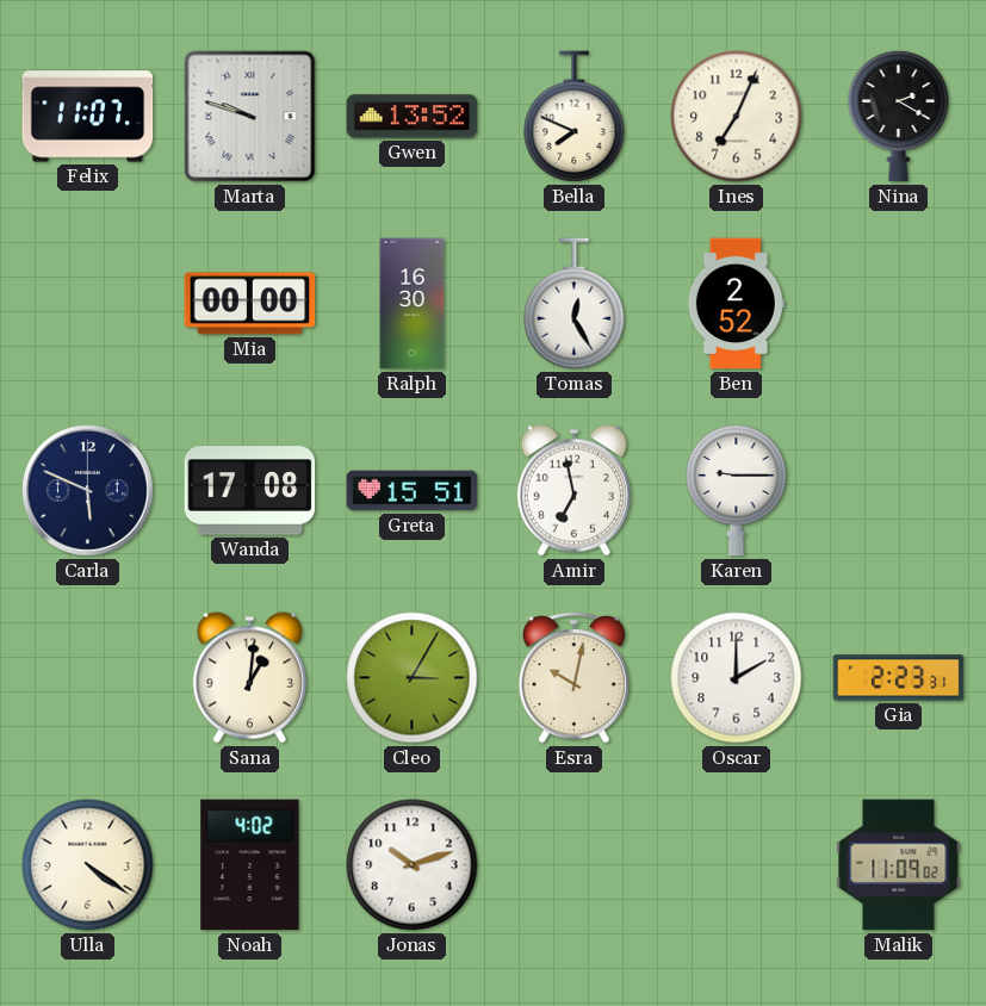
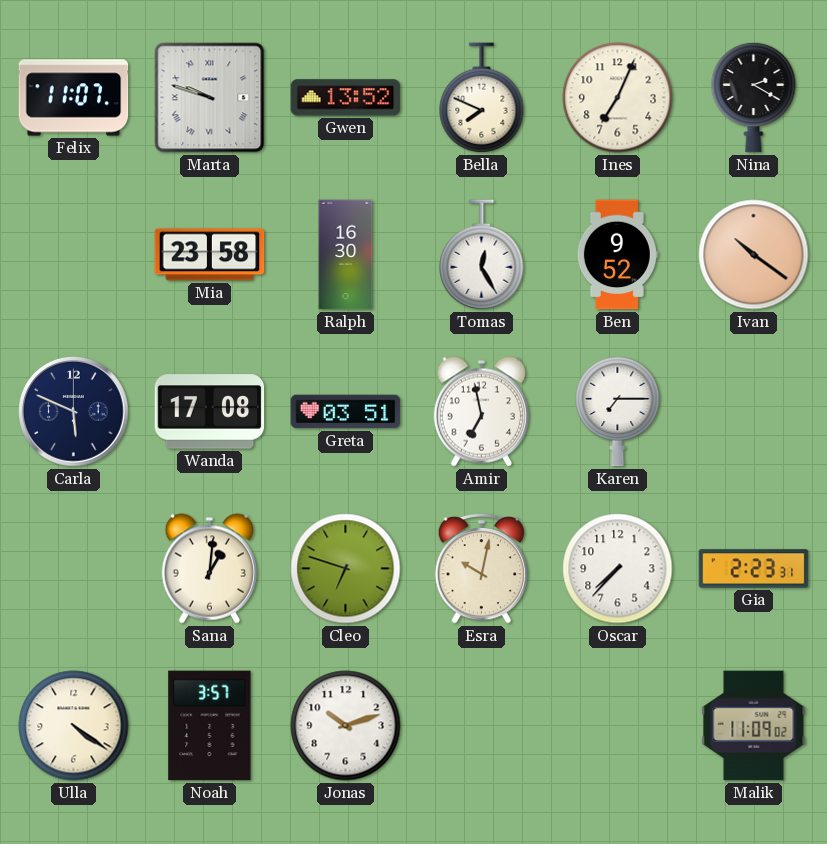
Mia: 00:00 -> 23:58 (210, 255)
Ben: 2:52 -> 9:52 (617, 255)
Ivan: none -> 10:21 (754, 255)
Greta: 15:51 -> 03:51 (346, 412)
Karen: 9:15 -> 7:15 (618, 411)
Cleo: 3:05 -> 6:48 (346, 569)
Oscar: 2:00 -> 7:37 (618, 569)
Noah: 4:02 -> 3:57 (210, 726)
